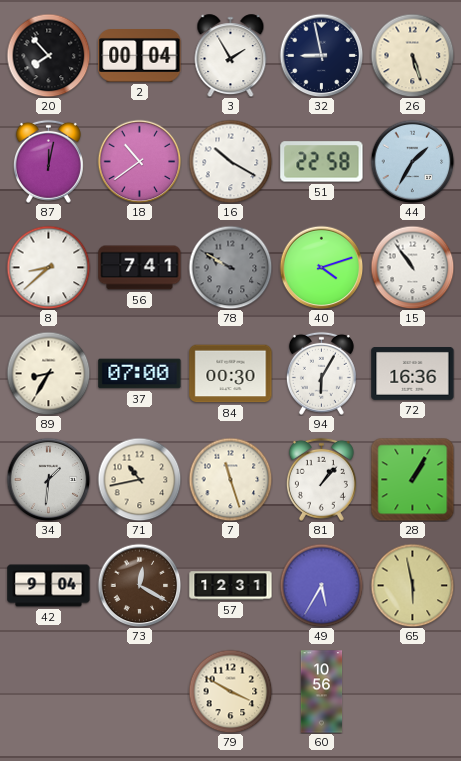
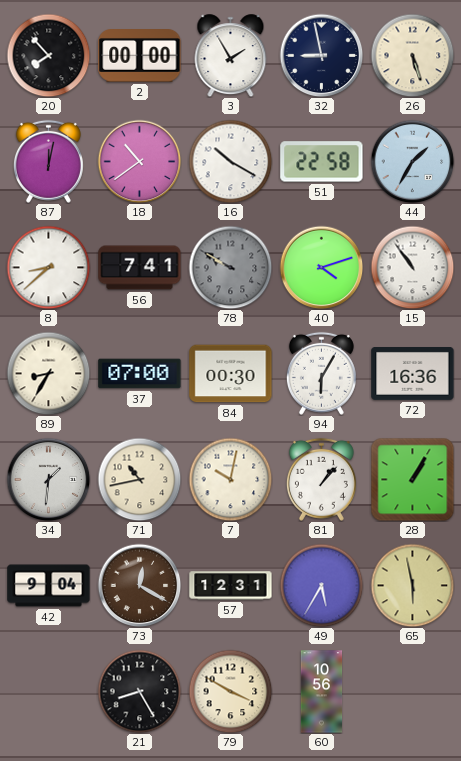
2: 00:04 -> 00:00 (140, 56)
7: 11:27 -> 10:02 (230, 479)
21: none -> 8:25 (139, 691)
